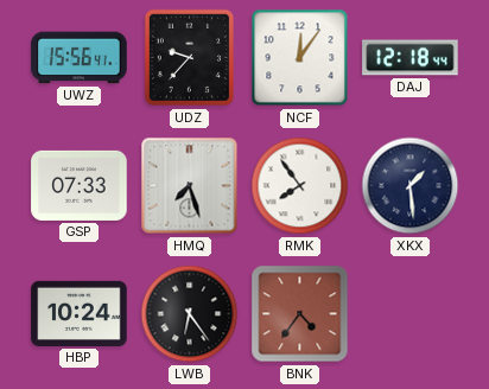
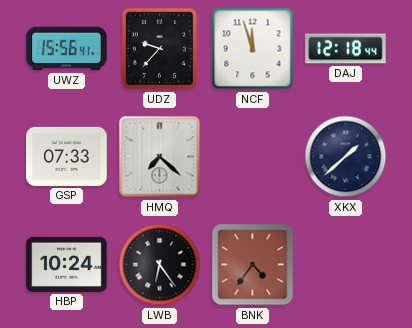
NCF: 12:06 -> 11:57 (253, 49)
HMQ: 7:27 -> 7:22 (160, 157)
RMK: 7:54 -> none (300, 186)
XKX: 1:29 -> 1:38 (346, 157)
